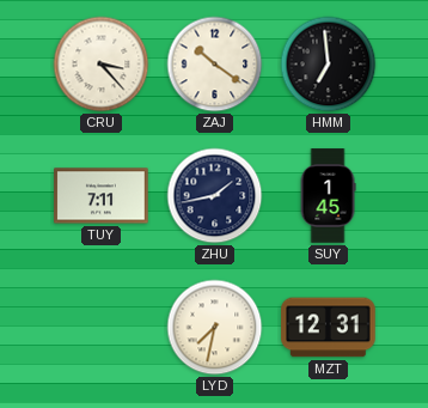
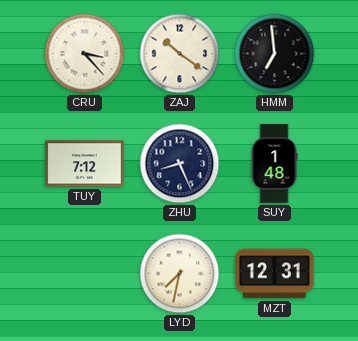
TUY: 7:11 -> 7:12 (85, 164)
ZHU: 1:43 -> 8:26 (180, 164)
SUY: 1:45 -> 1:48 (274, 164)
